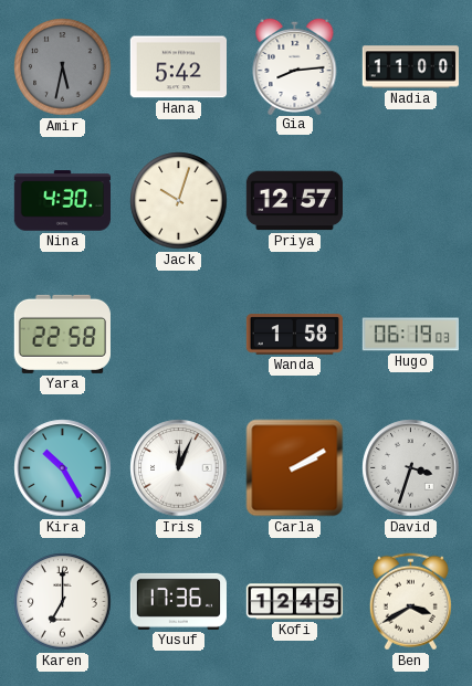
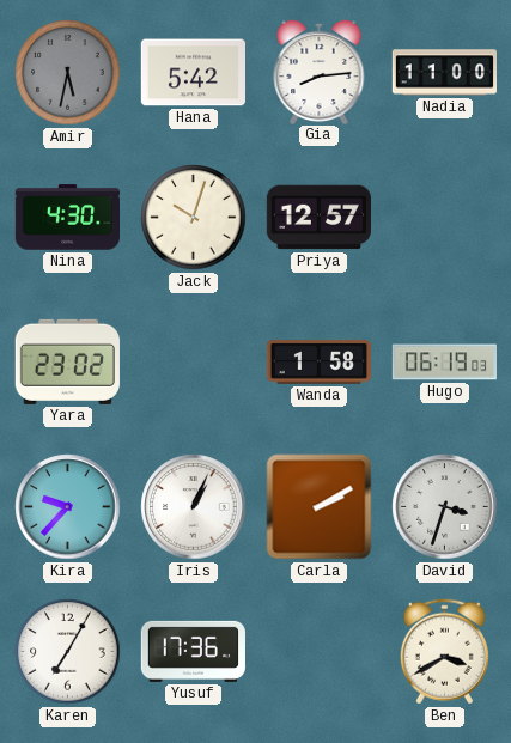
Yara: 22:58 -> 23:02 (67, 361)
Kira: 10:25 -> 9:37 (68, 507)
Iris: 12:04 -> 1:04 (194, 507)
Karen: 7:00 -> 7:05 (68, 652)
Kofi: 12:45 -> none (295, 602)
